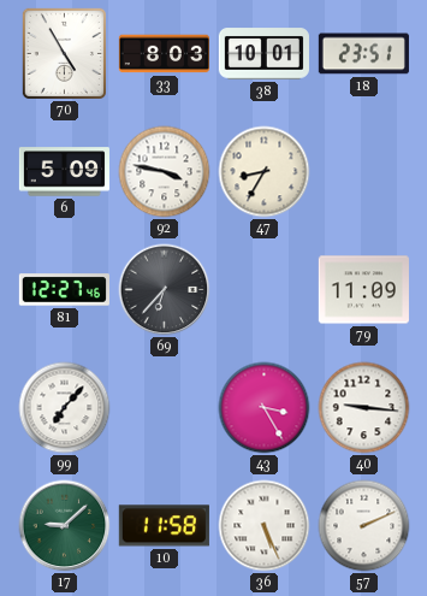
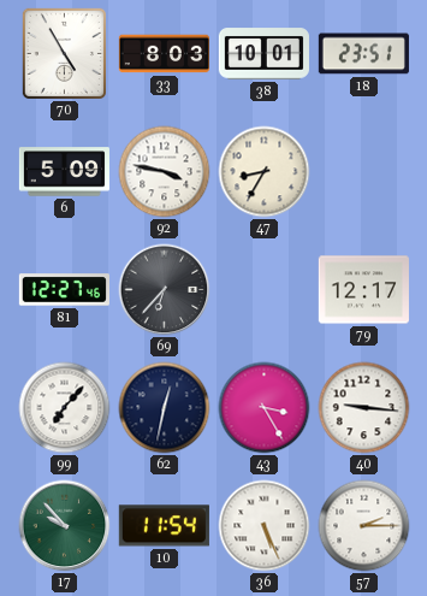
79: 11:09 -> 12:17 (363, 290)
62: none -> 12:32 (165, 408)
17: 9:08 -> 9:53 (65, 526)
10: 11:58 -> 11:54 (164, 526)
57: 2:11 -> 2:15 (364, 526)
